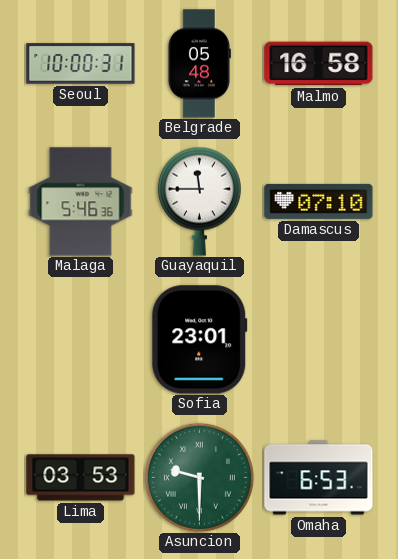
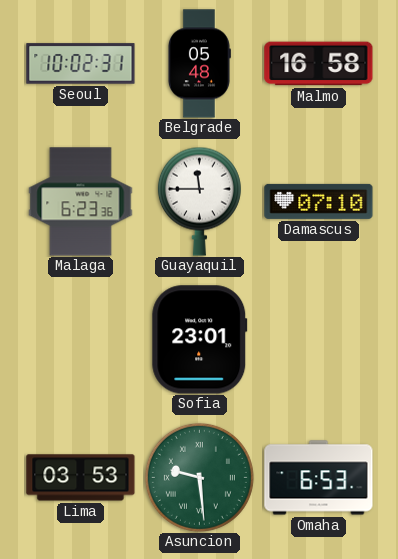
Seoul: 10:00 -> 10:02 (81, 64)
Malaga: 5:46 -> 6:23 (81, 202)
Asuncion: 9:30 -> 9:29 (199, 477)
